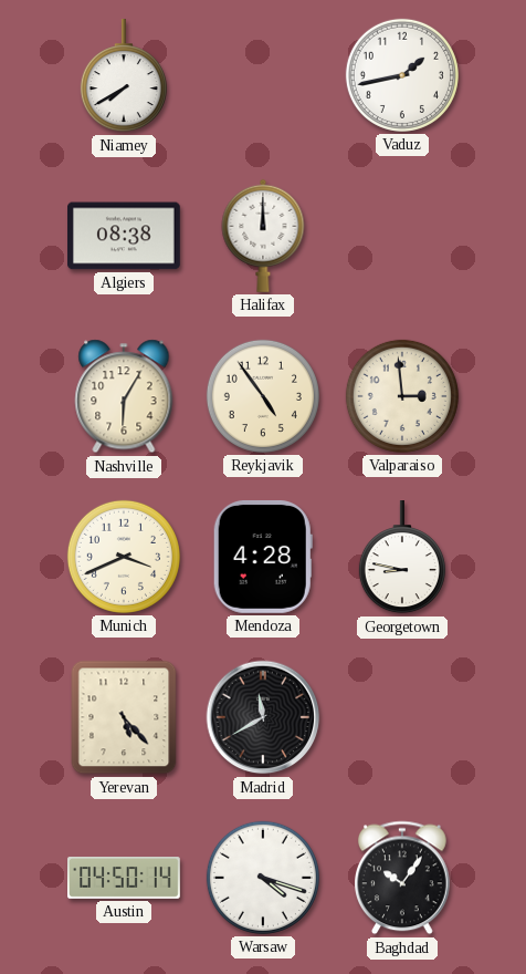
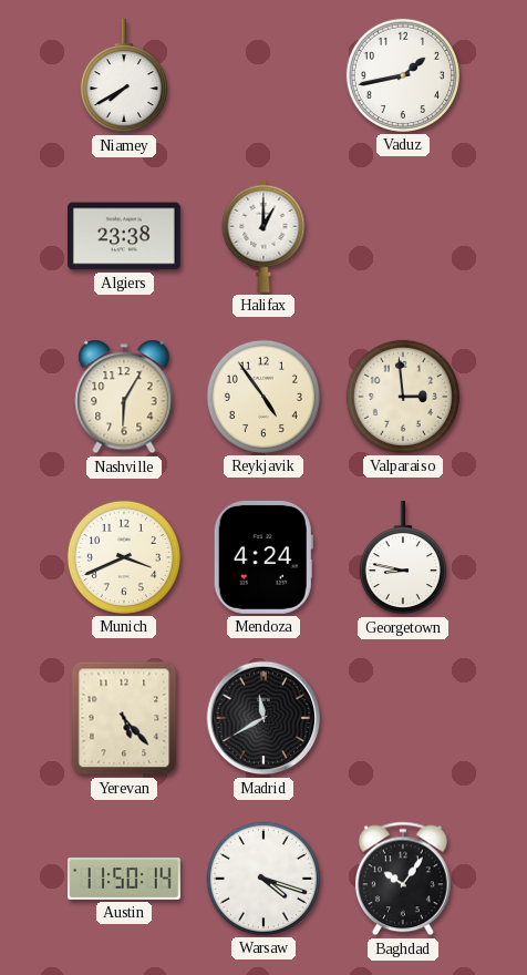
Algiers: 08:38 -> 23:38 (125, 236)
Halifax: 12:00 -> 1:00 (263, 236)
Mendoza: 4:28 -> 4:24 (263, 557)
Austin: 04:50 -> 11:50 (125, 880)
